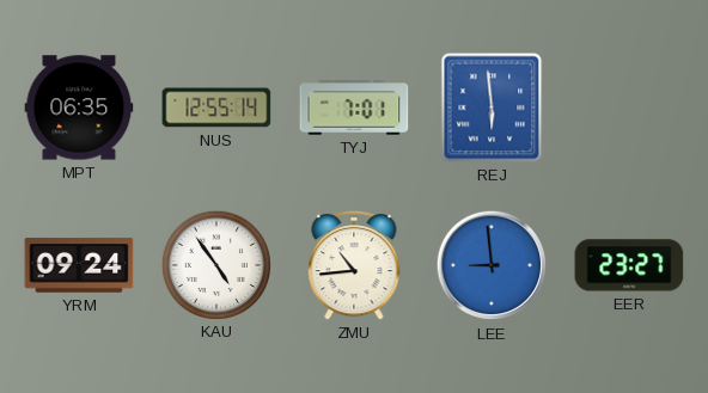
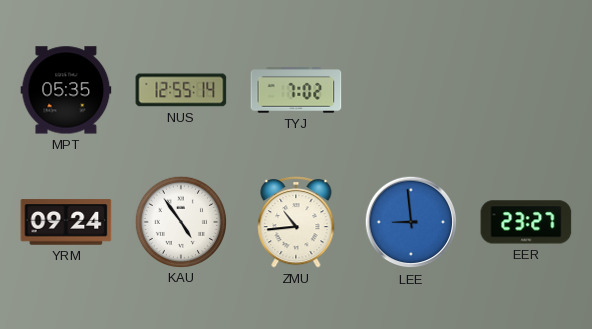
MPT: 06:35 -> 05:35 (66, 90)
TYJ: 7:01 -> 7:02 (296, 90)
REJ: 5:59 -> none (492, 108)
